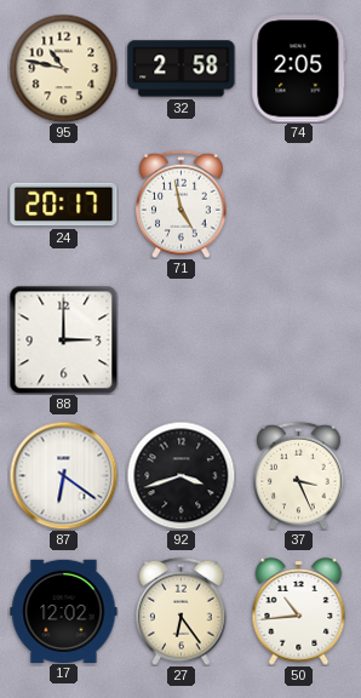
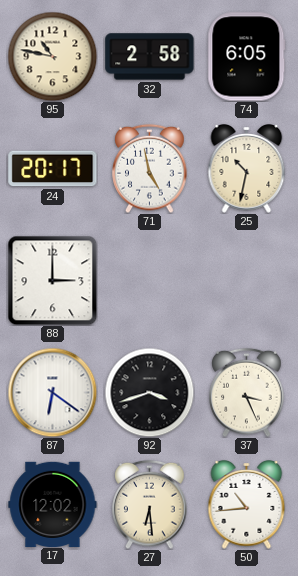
74: 2:05 -> 6:05 (247, 57)
25: none -> 10:32 (247, 169)
27: 6:24 -> 6:29 (150, 504)
